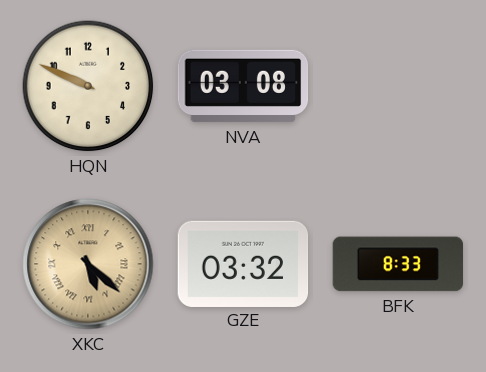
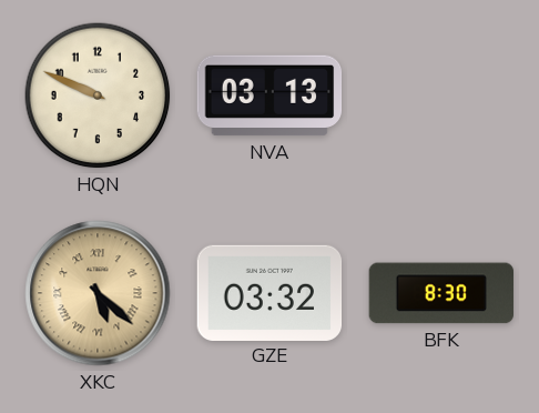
NVA: 03:08 -> 03:13 (269, 95)
BFK: 8:33 -> 8:30 (441, 293)
